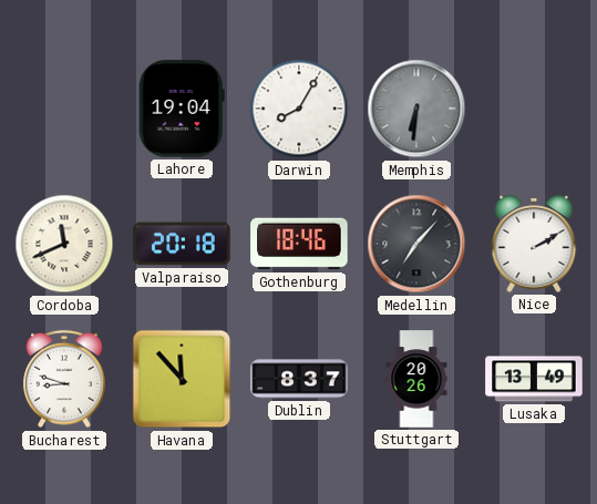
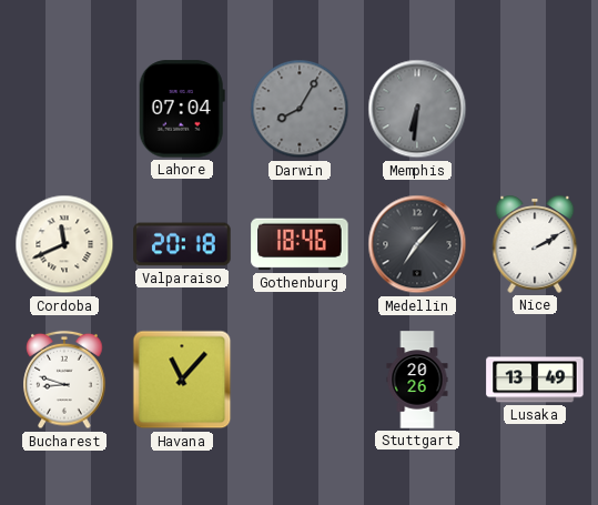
Lahore: 19:04 -> 07:04 (182, 109)
Darwin dial: white -> grey (300, 109)
Havana: 11:53 -> 11:07 (182, 380)
Dublin: 8:37 -> none (299, 379)
